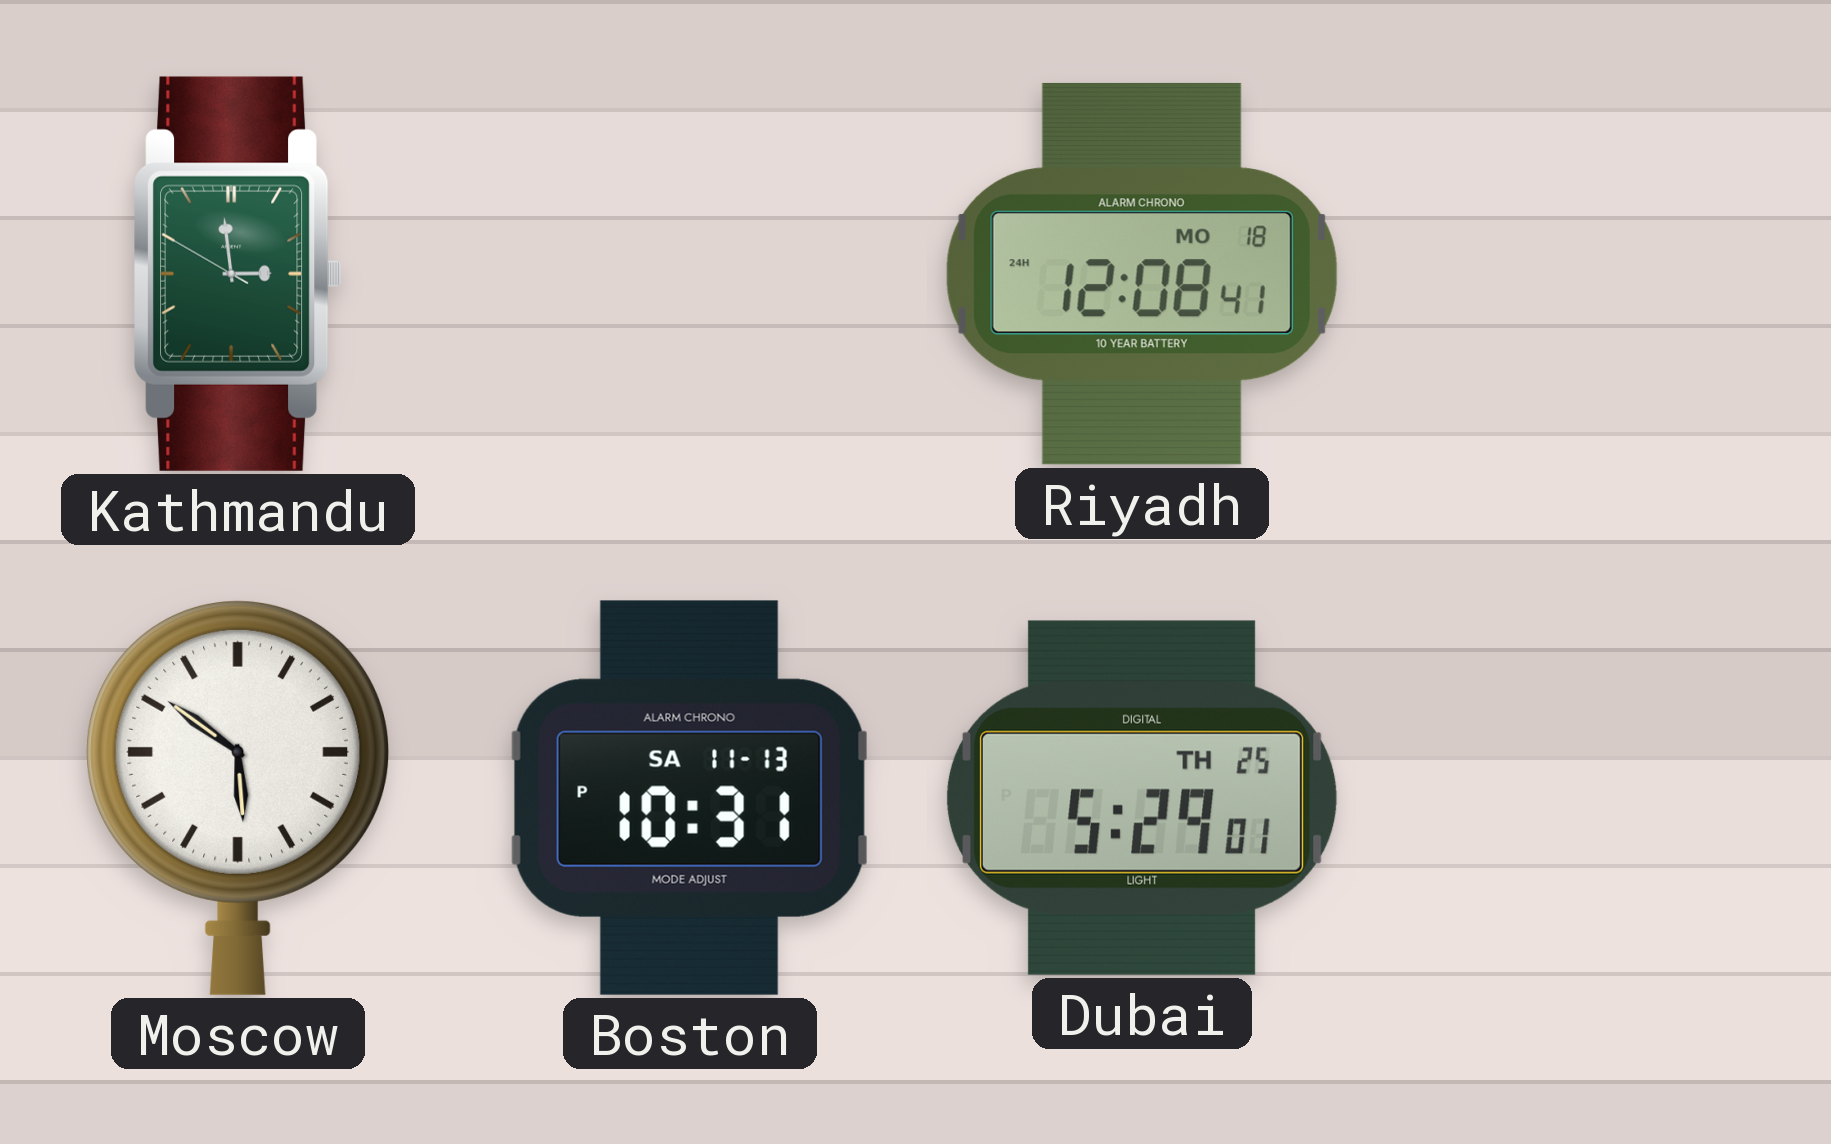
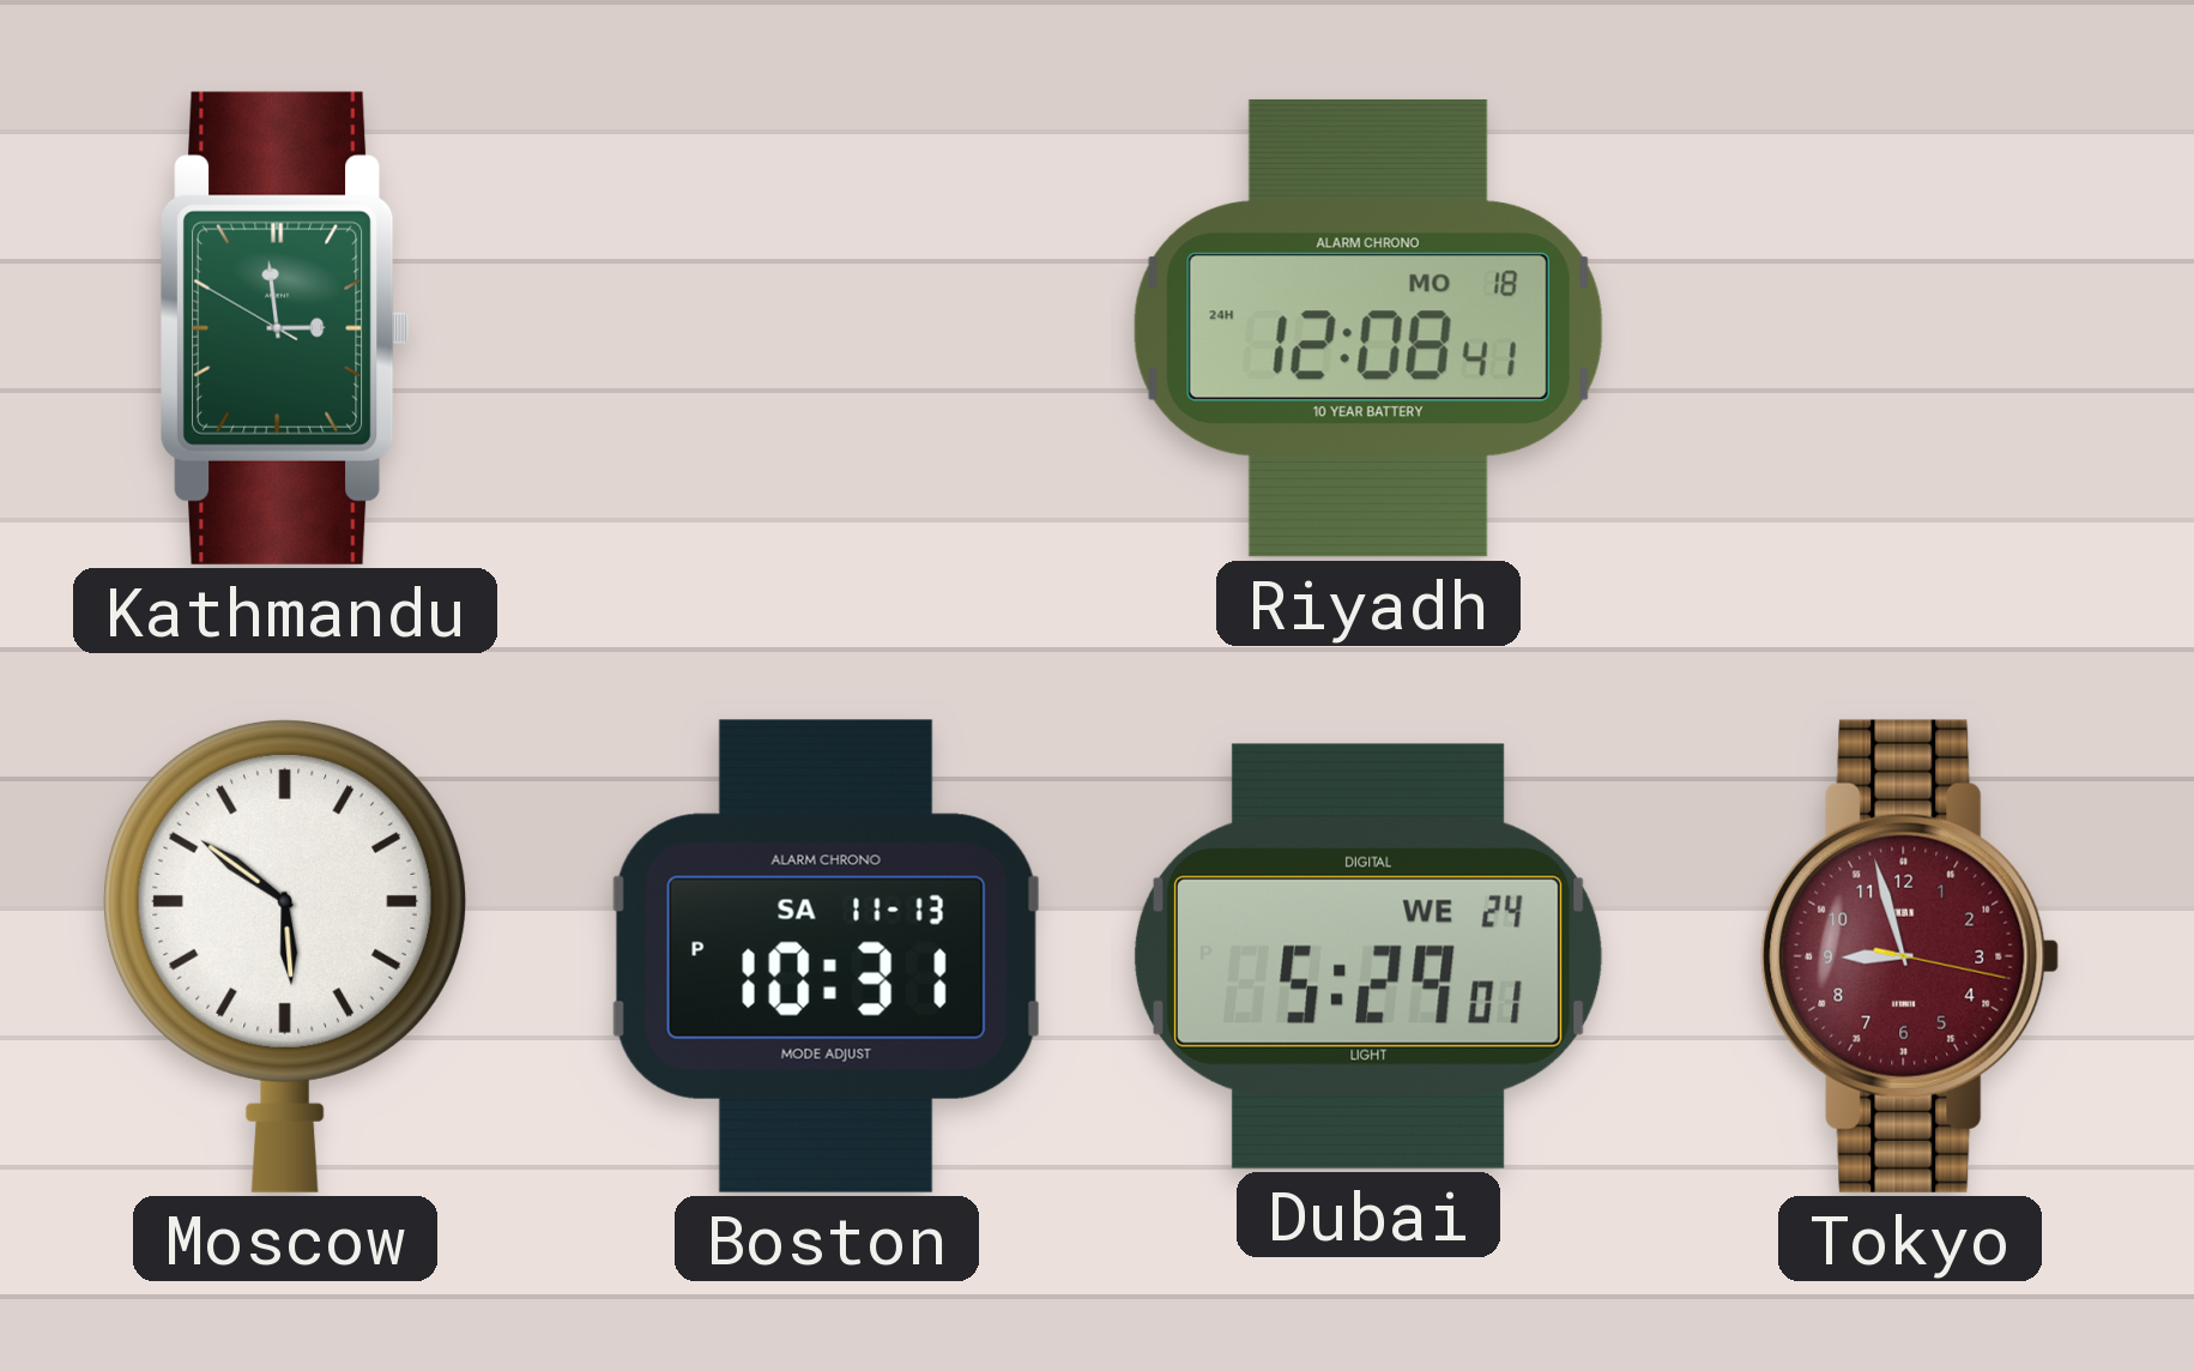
Dubai date: TH 25 -> WE 24 (1368, 956)
Tokyo: none -> 8:57 (1910, 956)
